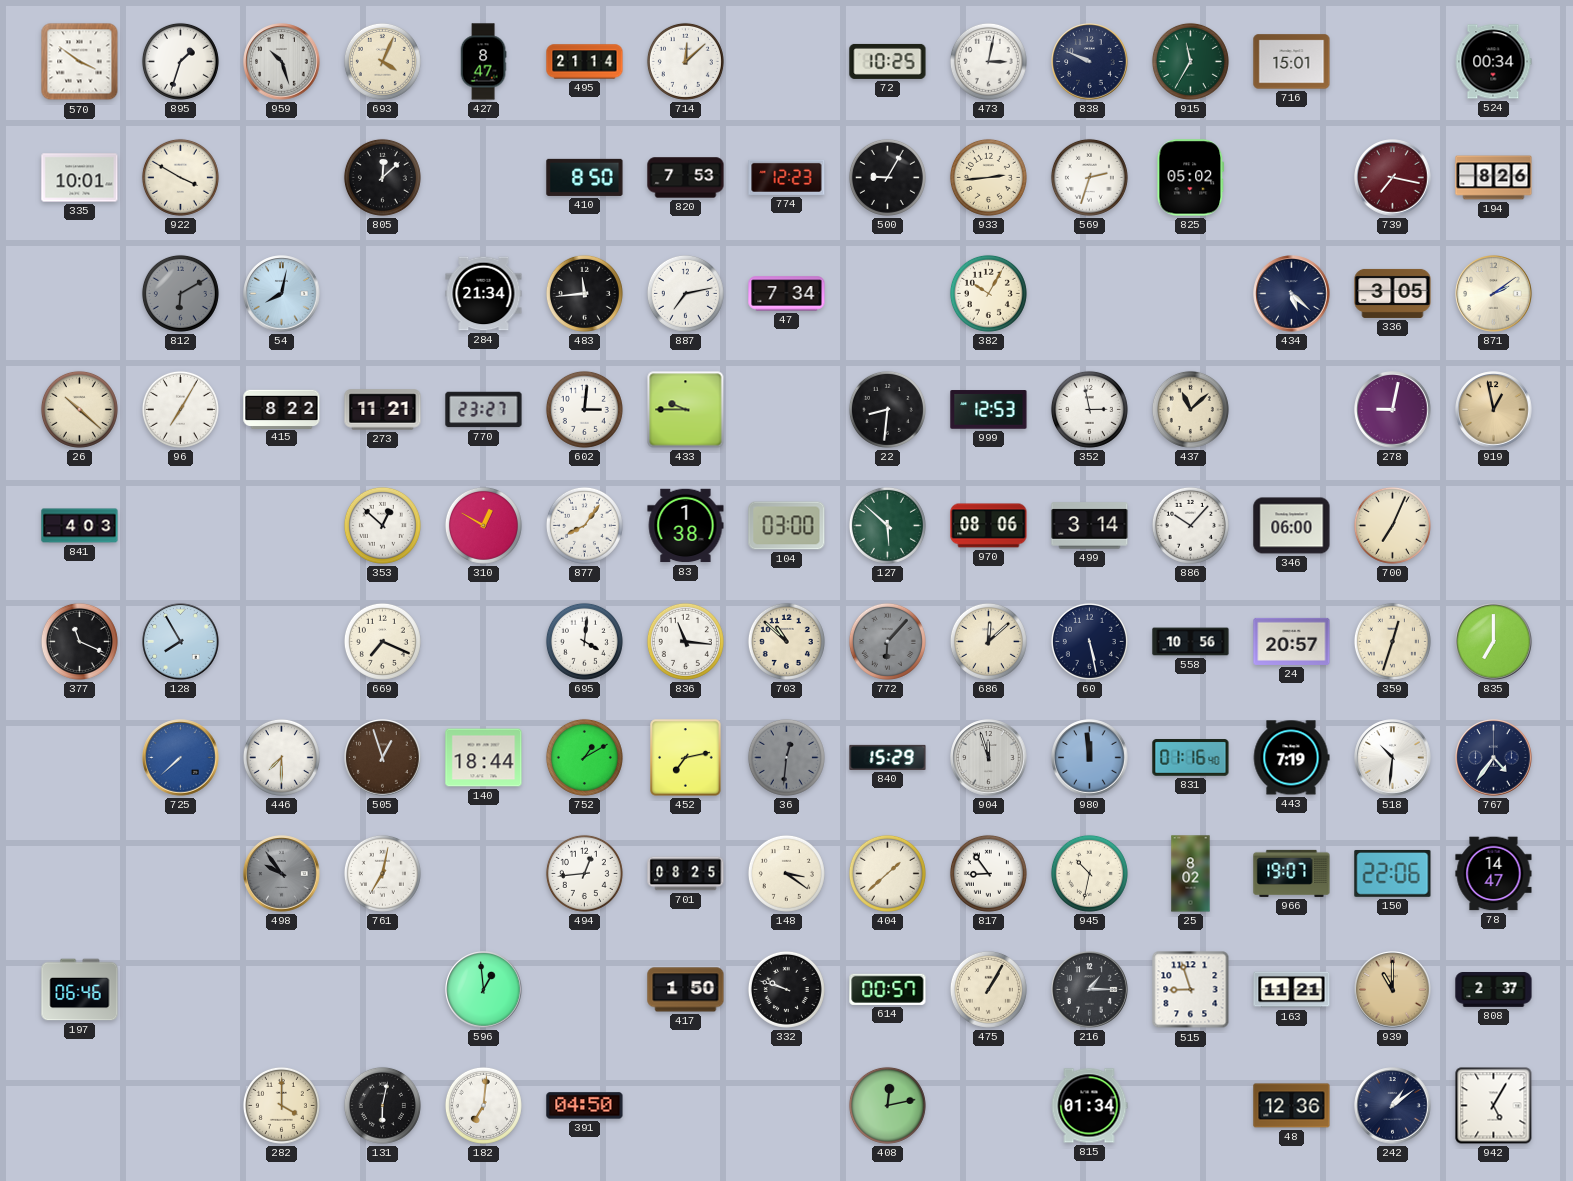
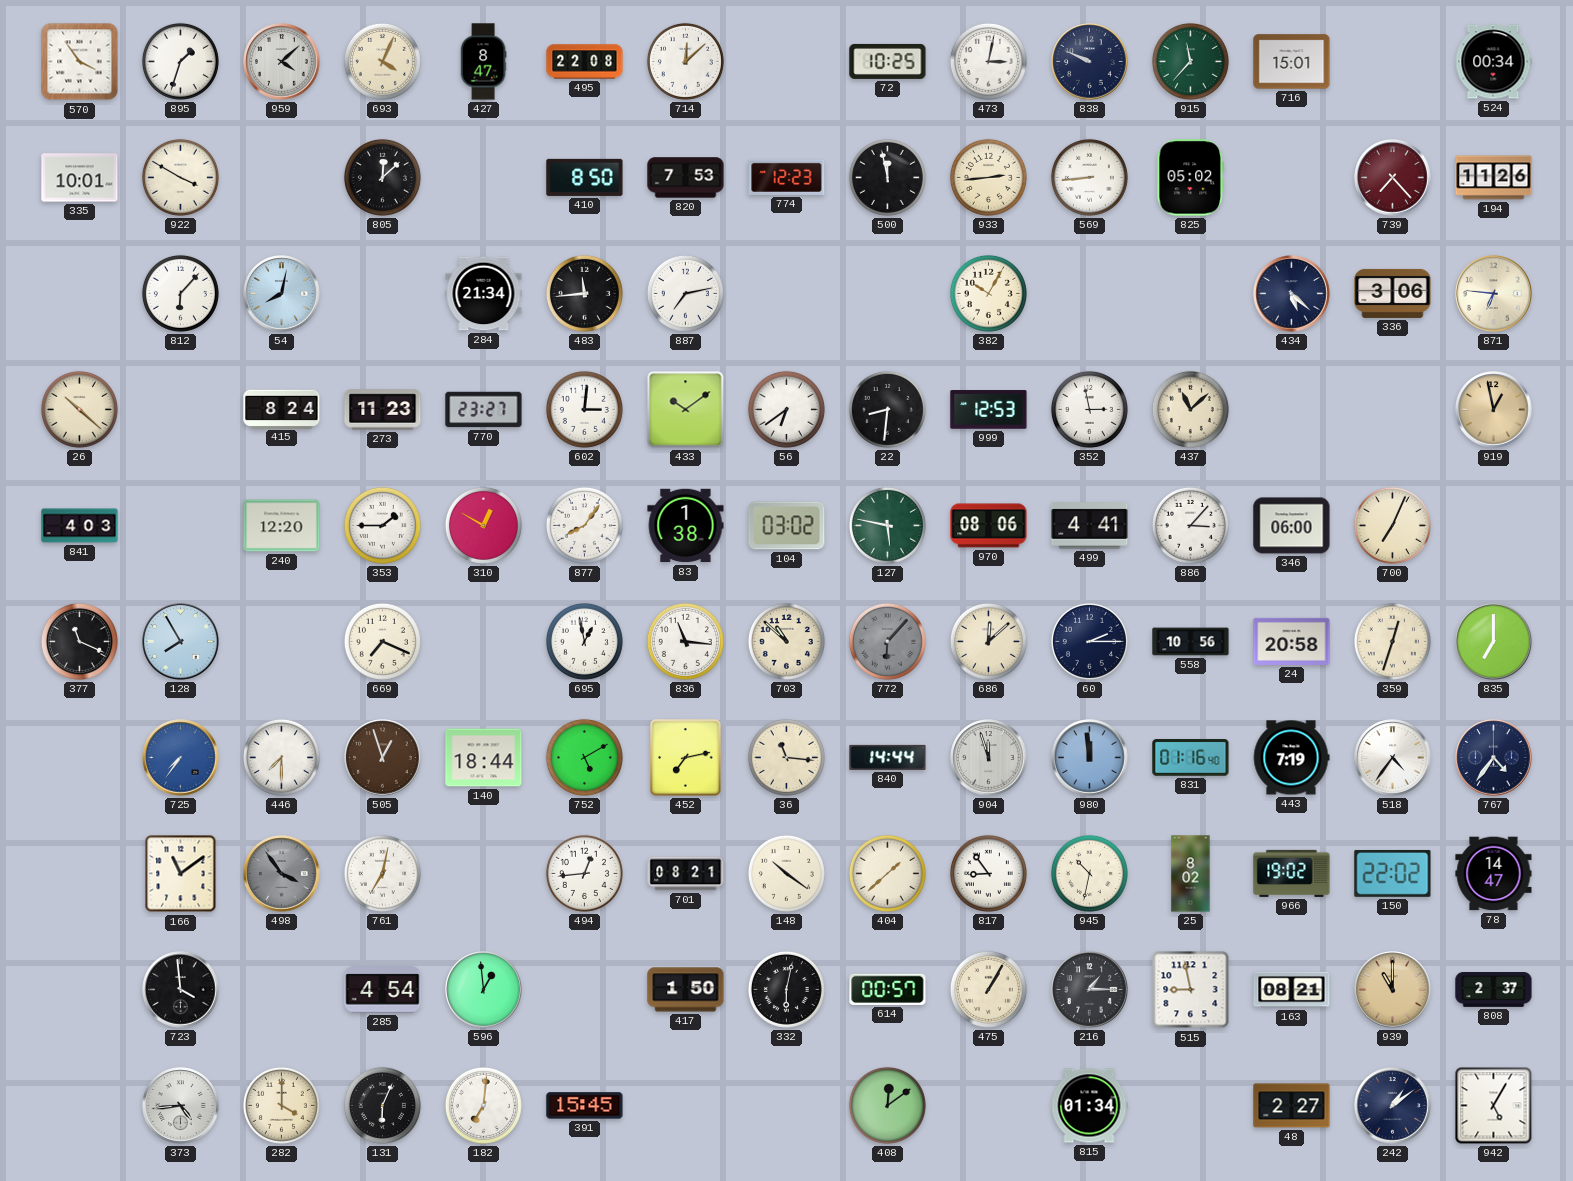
570: 3:51 -> 3:54 (80, 62)
959: 10:27 -> 4:08 (282, 62)
495: 21:14 -> 22:08 (585, 62)
915: 11:35 -> 11:37 (1190, 61)
500: 9:05 -> 11:58 (887, 177)
569: 2:33 -> 8:44 (1089, 177)
739: 7:17 -> 7:23 (1393, 178)
194: 8:26 -> 11:26 (1494, 178)
812: 6:10 -> 6:07 (180, 293)
812 dial: grey -> white (180, 293)
47: 7:34 -> none (787, 294)
336: 3:05 -> 3:06 (1393, 293)
871: 2:09 -> 6:46 (1494, 294)
96: 7:05 -> none (180, 409)
415: 8:22 -> 8:24 (282, 409)
273: 11:21 -> 11:23 (383, 410)
433: 9:45 -> 10:09 (686, 410)
56: none -> 6:39 (786, 409)
278: 9:02 -> none (1393, 410)
240: none -> 12:20 (282, 526)
353: 12:52 -> 1:45 (382, 525)
104: 03:00 -> 03:02 (787, 526)
127: 5:52 -> 5:47 (887, 525)
499: 3:14 -> 4:41 (1090, 526)
886: 10:07 -> 3:07 (1190, 525)
695: 4:01 -> 12:58 (584, 641)
60: 5:28 -> 2:15 (1089, 641)
24: 20:57 -> 20:58 (1292, 641)
725: 7:38 -> 7:36 (181, 758)
752: 1:10 -> 5:10 (584, 757)
36: 12:31 -> 11:16 (786, 757)
36 dial: grey -> cream (786, 757)
840: 15:29 -> 14:44 (888, 757)
518: 10:31 -> 4:36 (1393, 758)
166: none -> 11:09 (181, 874)
498: 9:54 -> 3:54 (282, 874)
701: 08:25 -> 08:21 (686, 874)
148: 3:21 -> 10:21 (786, 873)
966: 19:07 -> 19:02 (1292, 873)
150: 22:06 -> 22:02 (1393, 873)
197: 06:46 -> none (80, 990)
723: none -> 3:59 (181, 990)
285: none -> 4:54 (383, 990)
332: 9:48 -> 6:02 (786, 989)
515: 8:57 -> 8:58 (1191, 990)
163: 11:21 -> 08:21 (1292, 990)
373: none -> 4:44 (181, 1106)
131: 6:02 -> 6:04 (382, 1105)
391: 04:50 -> 15:45 (585, 1106)
408: 12:13 -> 12:09 (887, 1105)
48: 12:36 -> 2:27 (1292, 1106)
